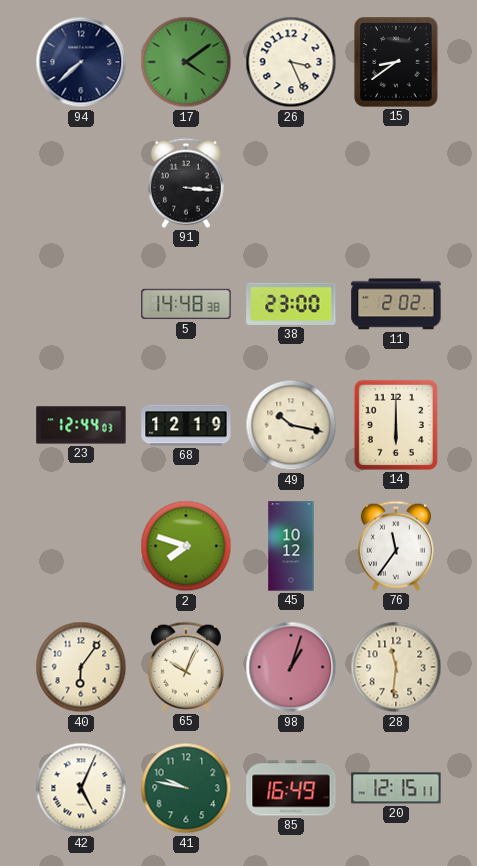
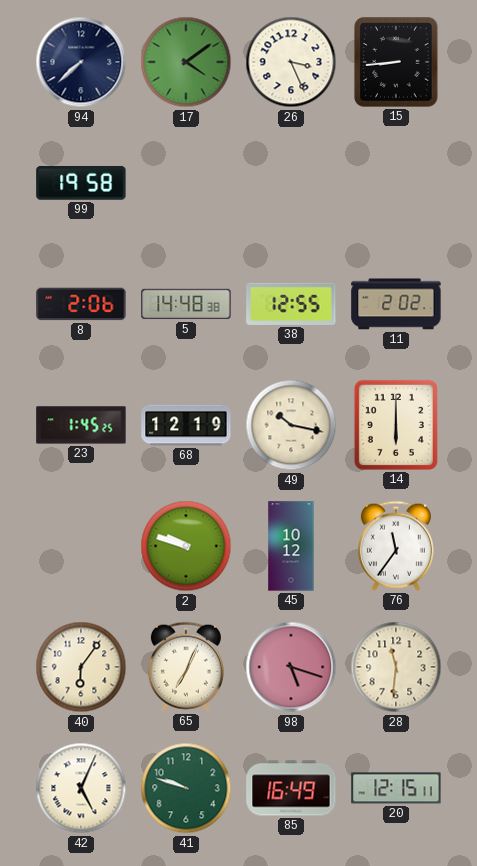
15: 8:39 -> 8:44 (396, 62)
99: none -> 19:58 (81, 183)
91: 3:16 -> none (186, 183)
8: none -> 2:06 (81, 304)
38: 23:00 -> 12:55 (291, 304)
23: 12:44 -> 1:45 (81, 425)
2: 7:48 -> 9:48 (186, 546)
65: 10:04 -> 7:04 (186, 667)
98: 1:03 -> 5:18 (291, 667)
41: 9:47 -> 9:48 (186, 788)
